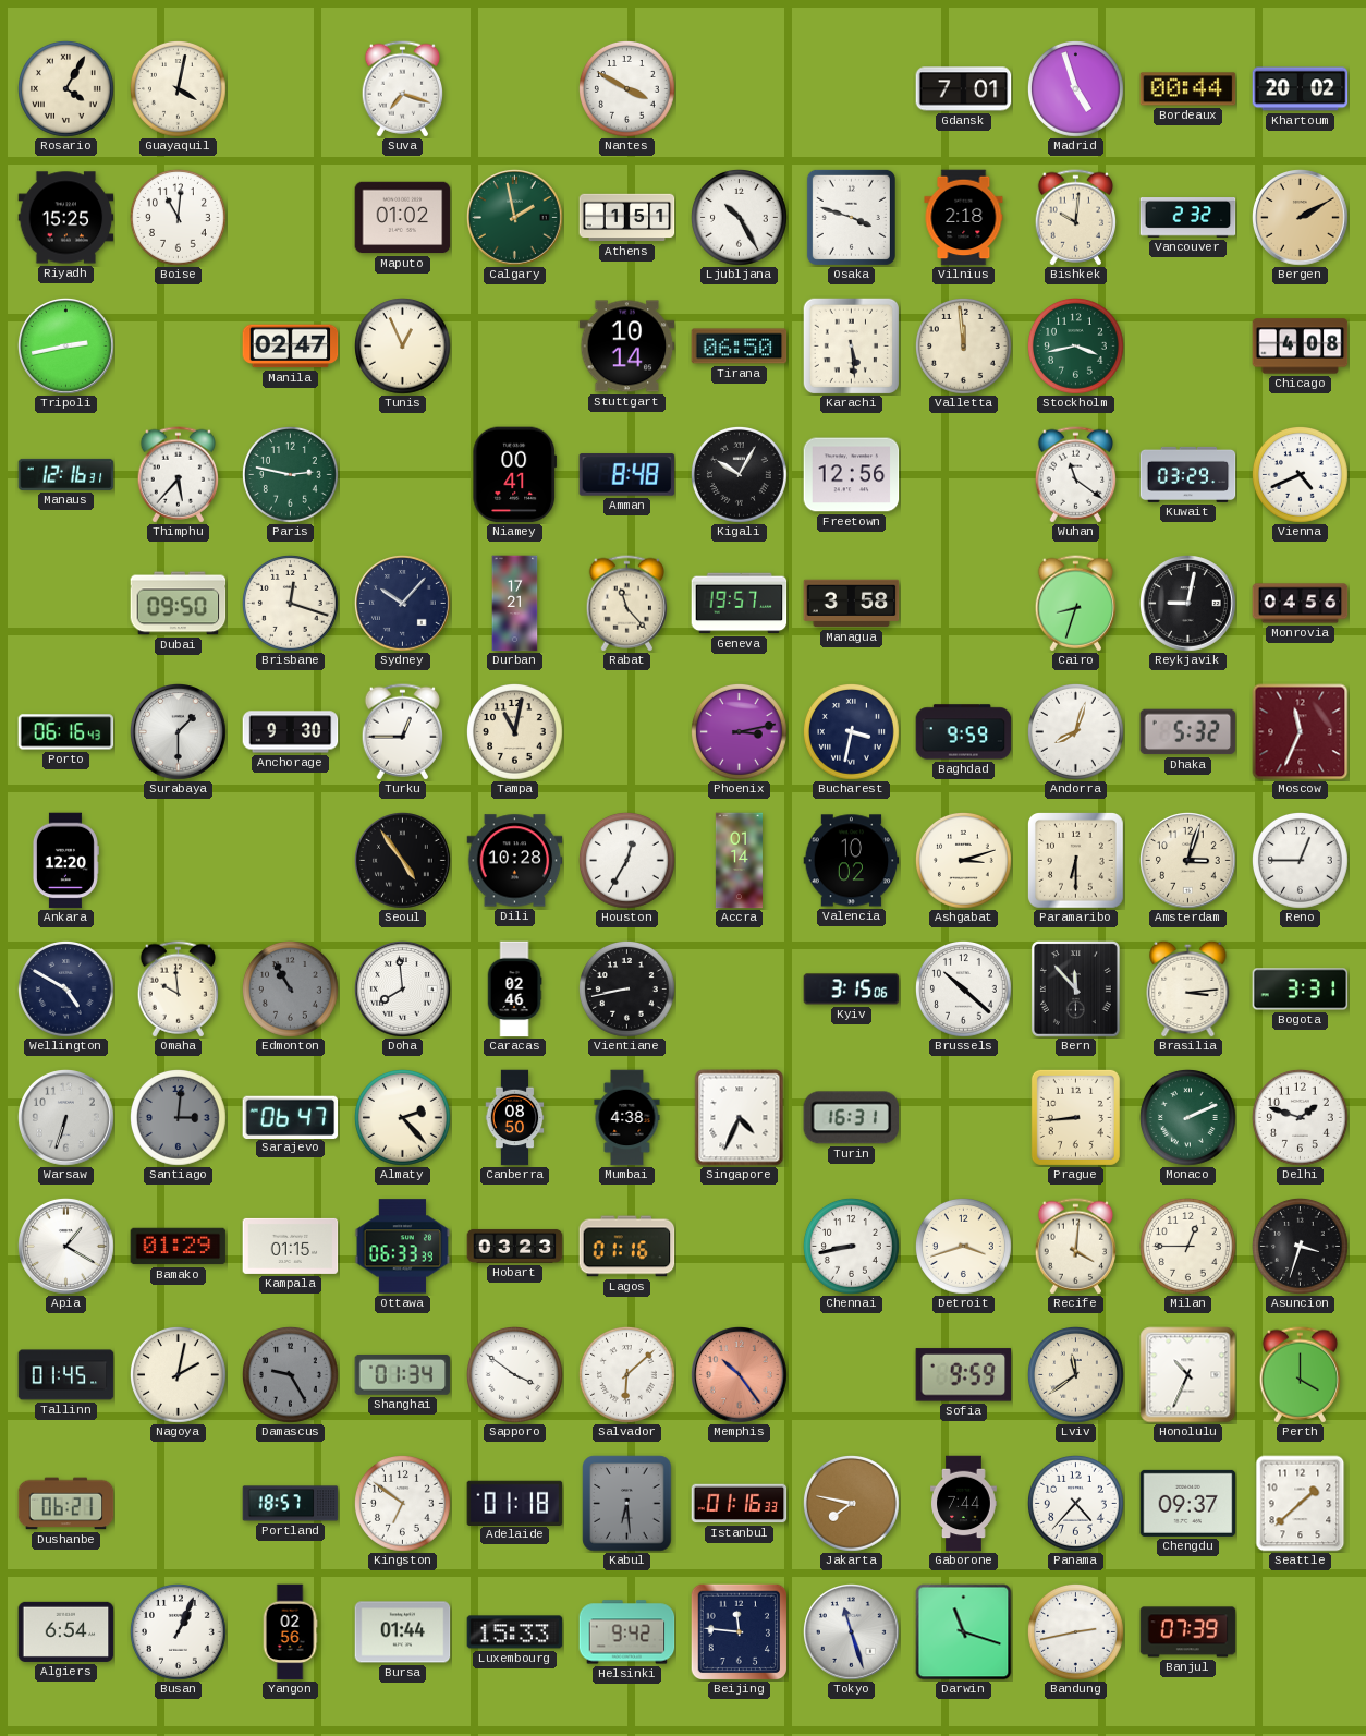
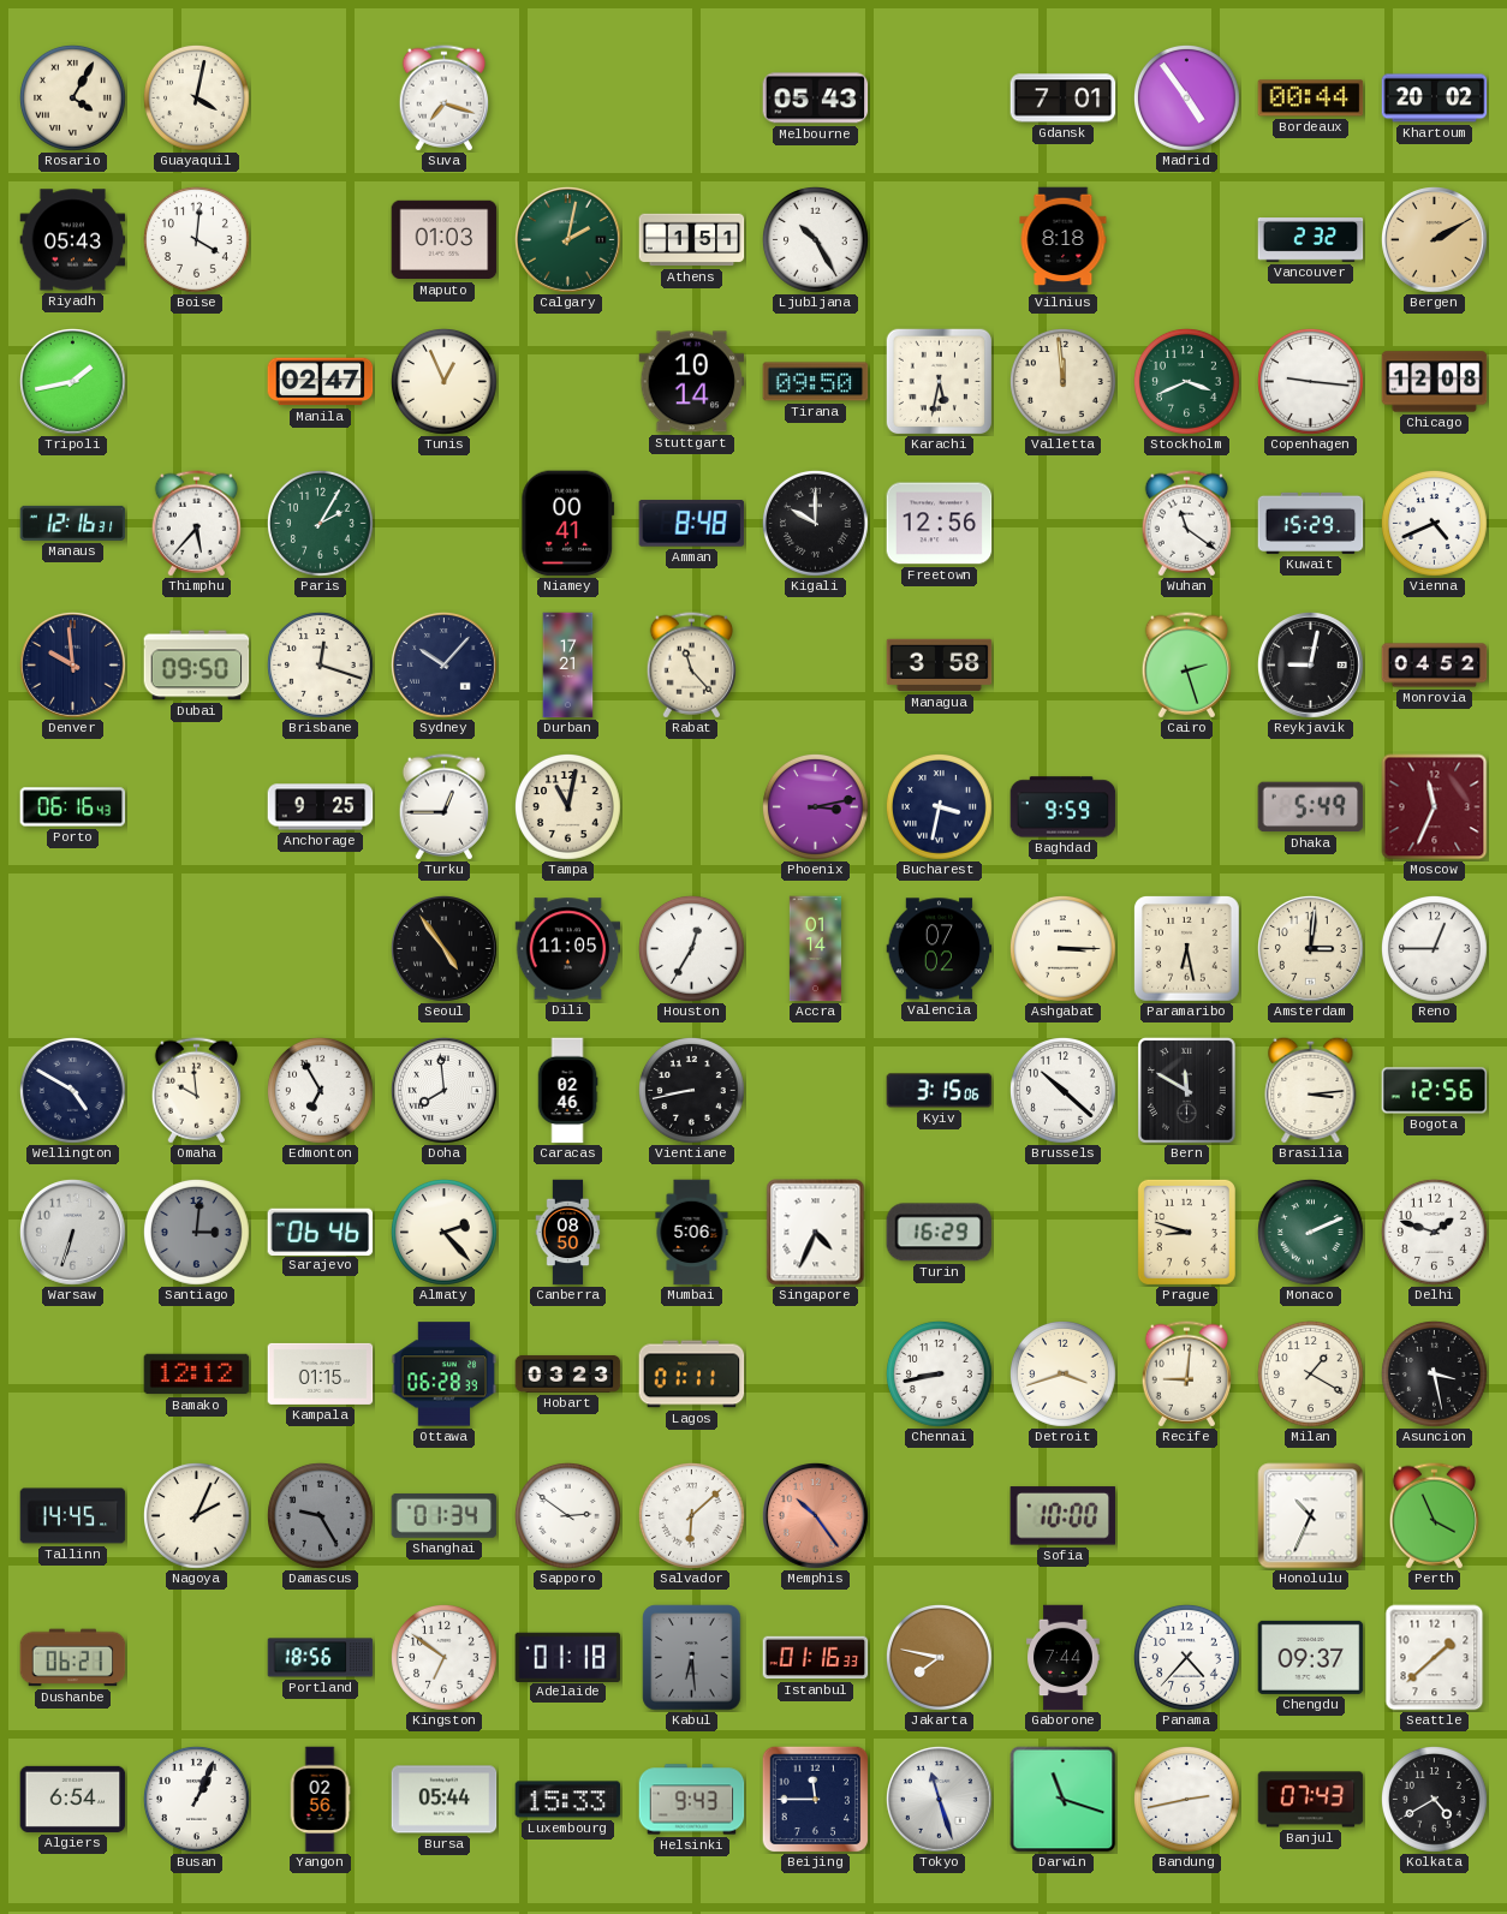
Nantes: 3:50 -> none (627, 89)
Melbourne: none -> 05:43 (816, 99)
Madrid: 4:57 -> 4:54 (1187, 99)
Riyadh: 15:25 -> 05:43 (73, 240)
Boise: 11:01 -> 4:01 (197, 240)
Maputo: 01:02 -> 01:03 (445, 240)
Calgary: 1:58 -> 2:02 (568, 240)
Osaka: 3:48 -> none (851, 217)
Vilnius: 2:18 -> 8:18 (1064, 240)
Bishkek: 10:01 -> none (1075, 218)
Tripoli: 2:43 -> 1:43 (73, 382)
Tirana: 06:50 -> 09:50 (816, 382)
Karachi: 5:29 -> 5:32 (939, 381)
Stockholm: 3:43 -> 3:41 (1187, 382)
Copenhagen: none -> 9:16 (1311, 382)
Chicago: 4:08 -> 12:08 (1435, 382)
Paris: 2:47 -> 2:05 (321, 524)
Kigali: 10:05 -> 10:00 (816, 524)
Kuwait: 03:29 -> 15:29 (1311, 523)
Denver: none -> 9:59 (73, 666)
Geneva: 19:57 -> none (740, 604)
Cairo: 8:33 -> 2:27 (1186, 666)
Monrovia: 04:56 -> 04:52 (1435, 666)
Surabaya: 1:30 -> none (179, 732)
Anchorage: 9:30 -> 9:25 (321, 807)
Andorra: 8:03 -> none (1076, 732)
Dhaka: 5:32 -> 5:49 (1311, 807)
Ankara: 12:20 -> none (65, 861)
Dili: 10:28 -> 11:05 (568, 949)
Valencia: 10:02 -> 07:02 (940, 949)
Ashgabat: 3:12 -> 3:15 (1064, 949)
Paramaribo: 6:30 -> 6:28 (1187, 949)
Amsterdam: 3:03 -> 3:01 (1311, 949)
Edmonton: 10:55 -> 6:55 (321, 1091)
Edmonton dial: grey -> white (321, 1091)
Bern: 11:53 -> 11:50 (1186, 1091)
Bogota: 3:31 -> 12:56 (1435, 1091)
Sarajevo: 06:47 -> 06:46 (321, 1232)
Mumbai: 4:38 -> 5:06 (692, 1233)
Turin: 16:31 -> 16:29 (940, 1233)
Prague: 8:44 -> 8:48 (1186, 1232)
Apia: 1:20 -> none (66, 1247)
Bamako: 01:29 -> 12:12 (197, 1375)
Ottawa: 06:33 -> 06:28 (445, 1375)
Lagos: 01:16 -> 01:11 (692, 1375)
Recife: 4:01 -> 9:01 (1186, 1375)
Milan: 12:45 -> 1:20 (1311, 1375)
Asuncion: 3:33 -> 3:28 (1435, 1375)
Tallinn: 01:45 -> 14:45 (73, 1516)
Nagoya: 2:02 -> 2:04 (197, 1516)
Sapporo: 3:51 -> 2:51 (568, 1516)
Sofia: 9:59 -> 10:00 (1064, 1516)
Lviv: 11:39 -> none (1076, 1375)
Perth: 4:00 -> 3:56 (1434, 1516)
Portland: 18:57 -> 18:56 (321, 1658)
Bursa: 01:44 -> 05:44 (445, 1800)
Helsinki: 9:42 -> 9:43 (692, 1800)
Beijing: 11:46 -> 11:45 (815, 1799)
Banjul: 07:39 -> 07:43 (1311, 1800)
Kolkata: none -> 4:40 (1435, 1800)
